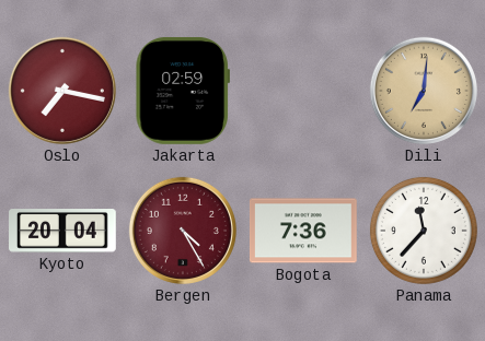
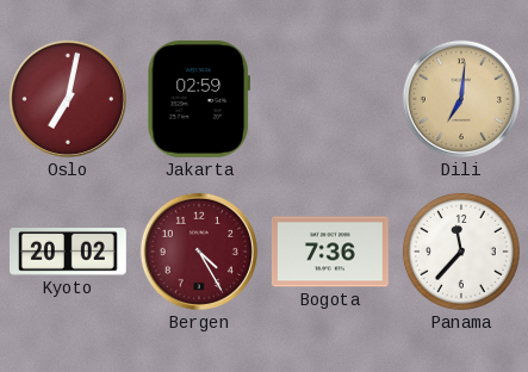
Oslo: 7:17 -> 7:02 (68, 99)
Kyoto: 20:04 -> 20:02 (69, 253)
